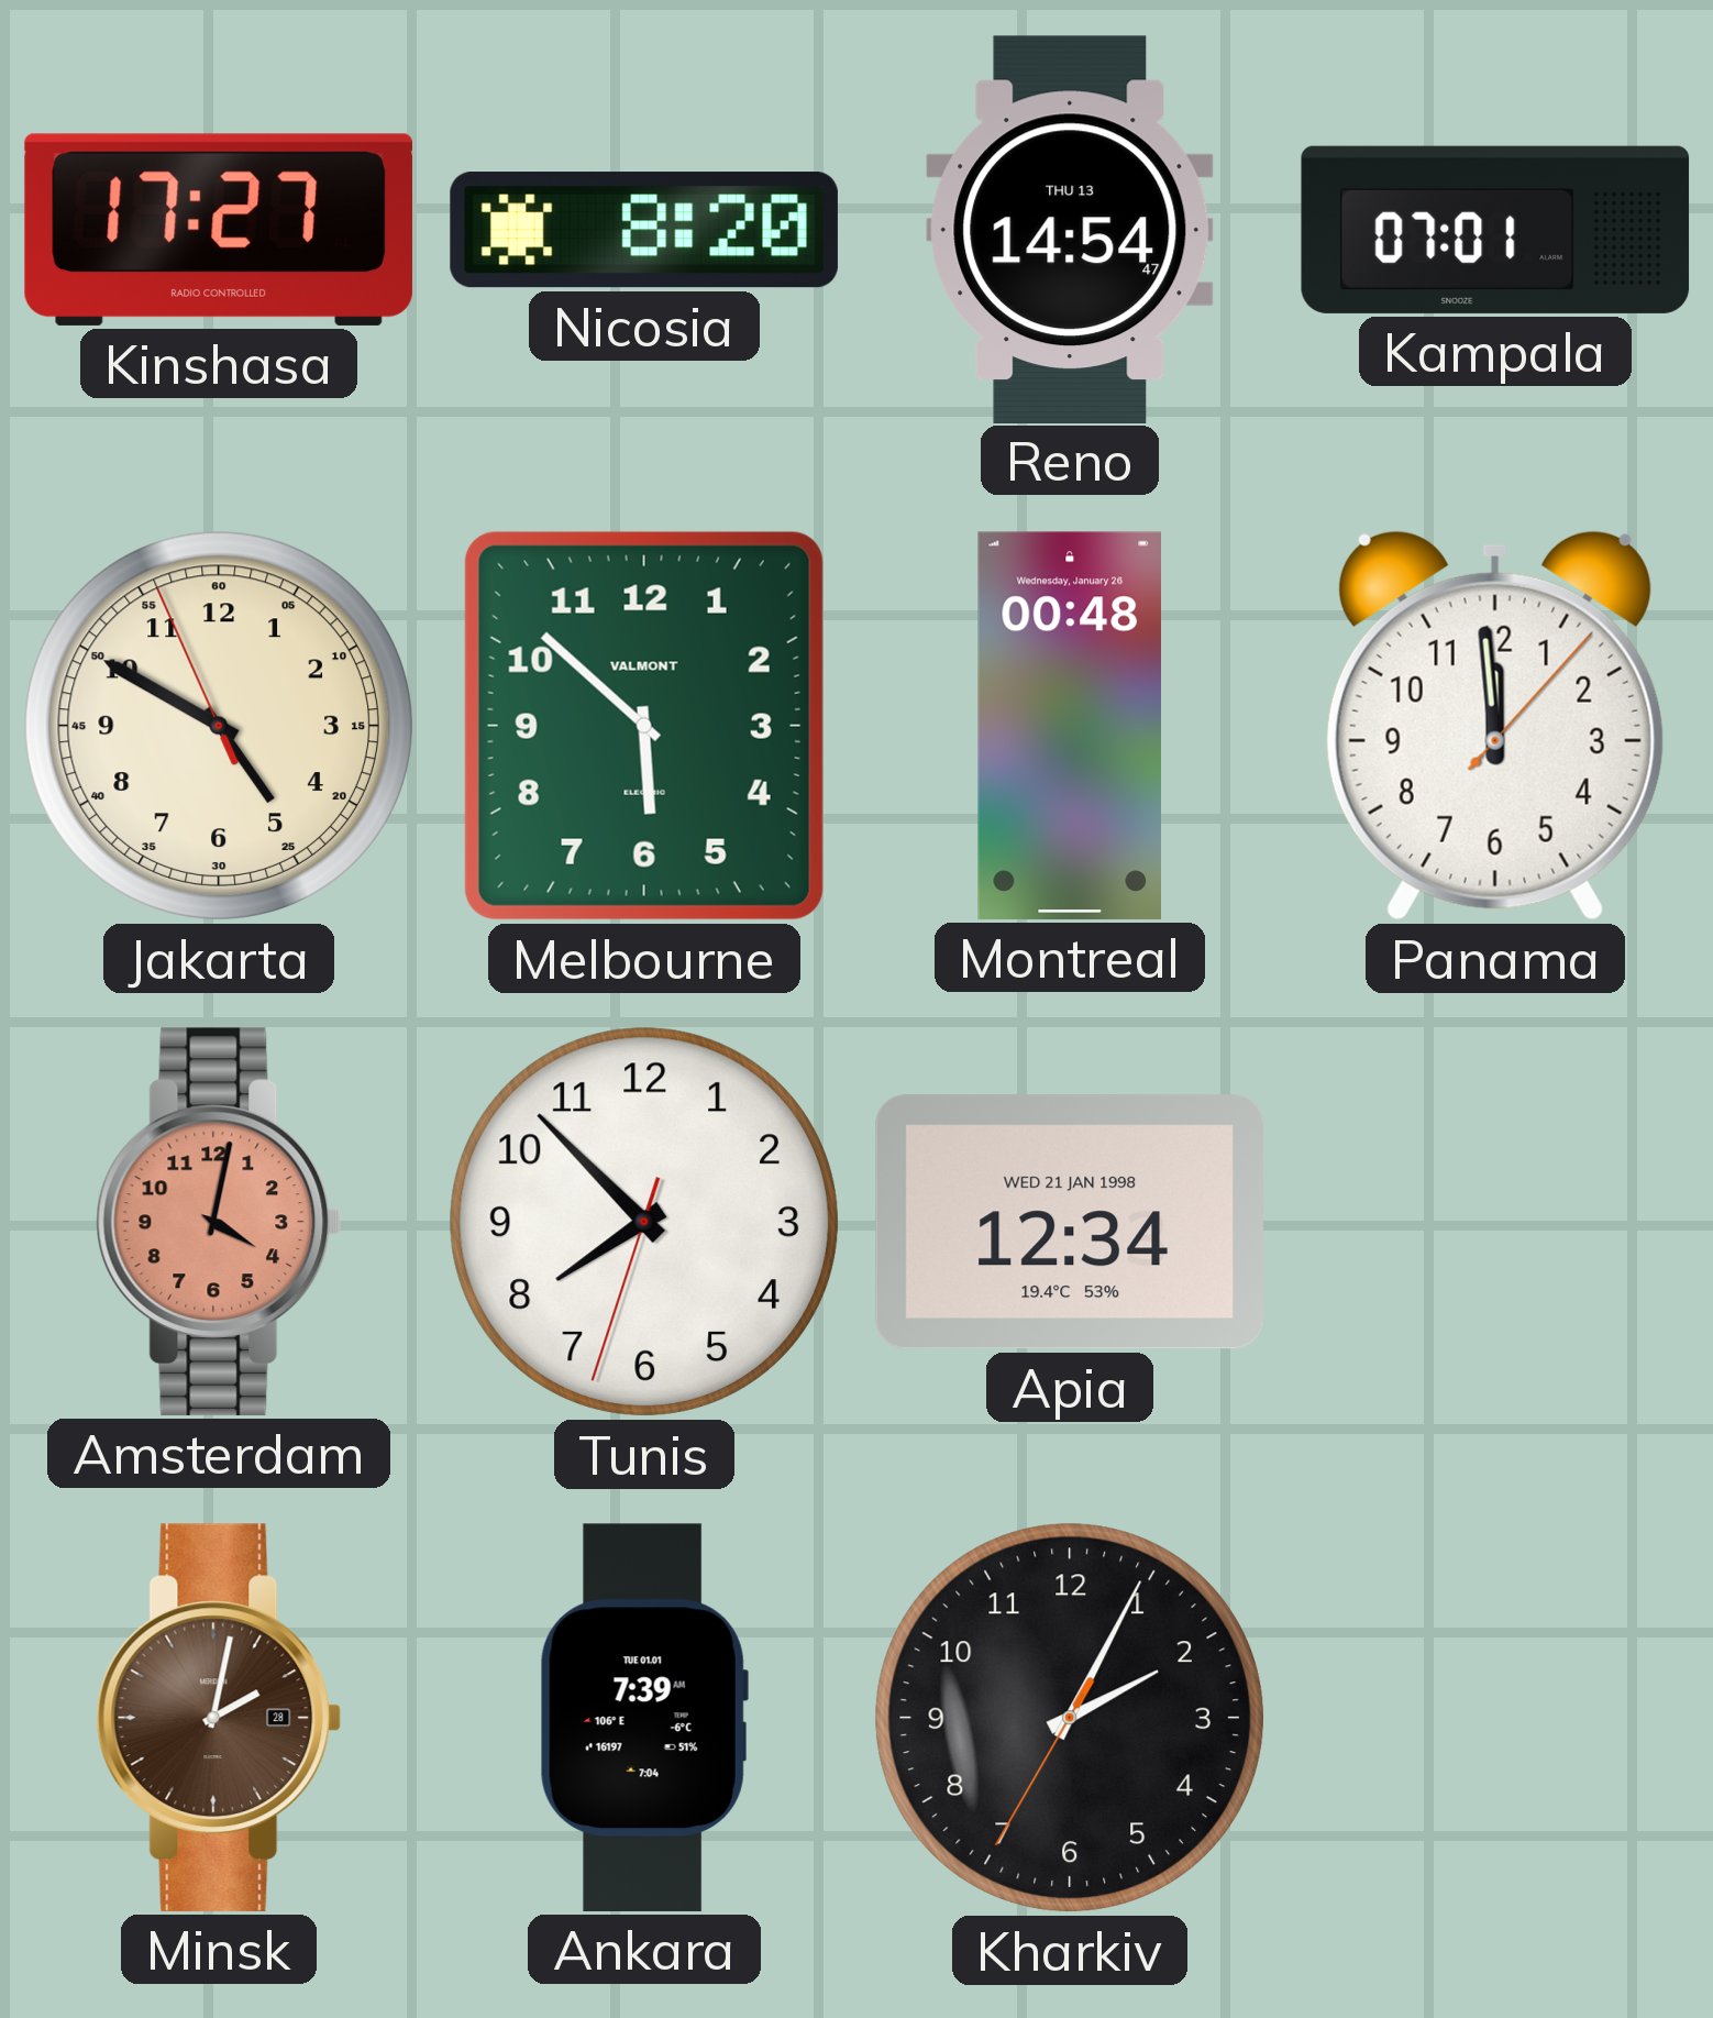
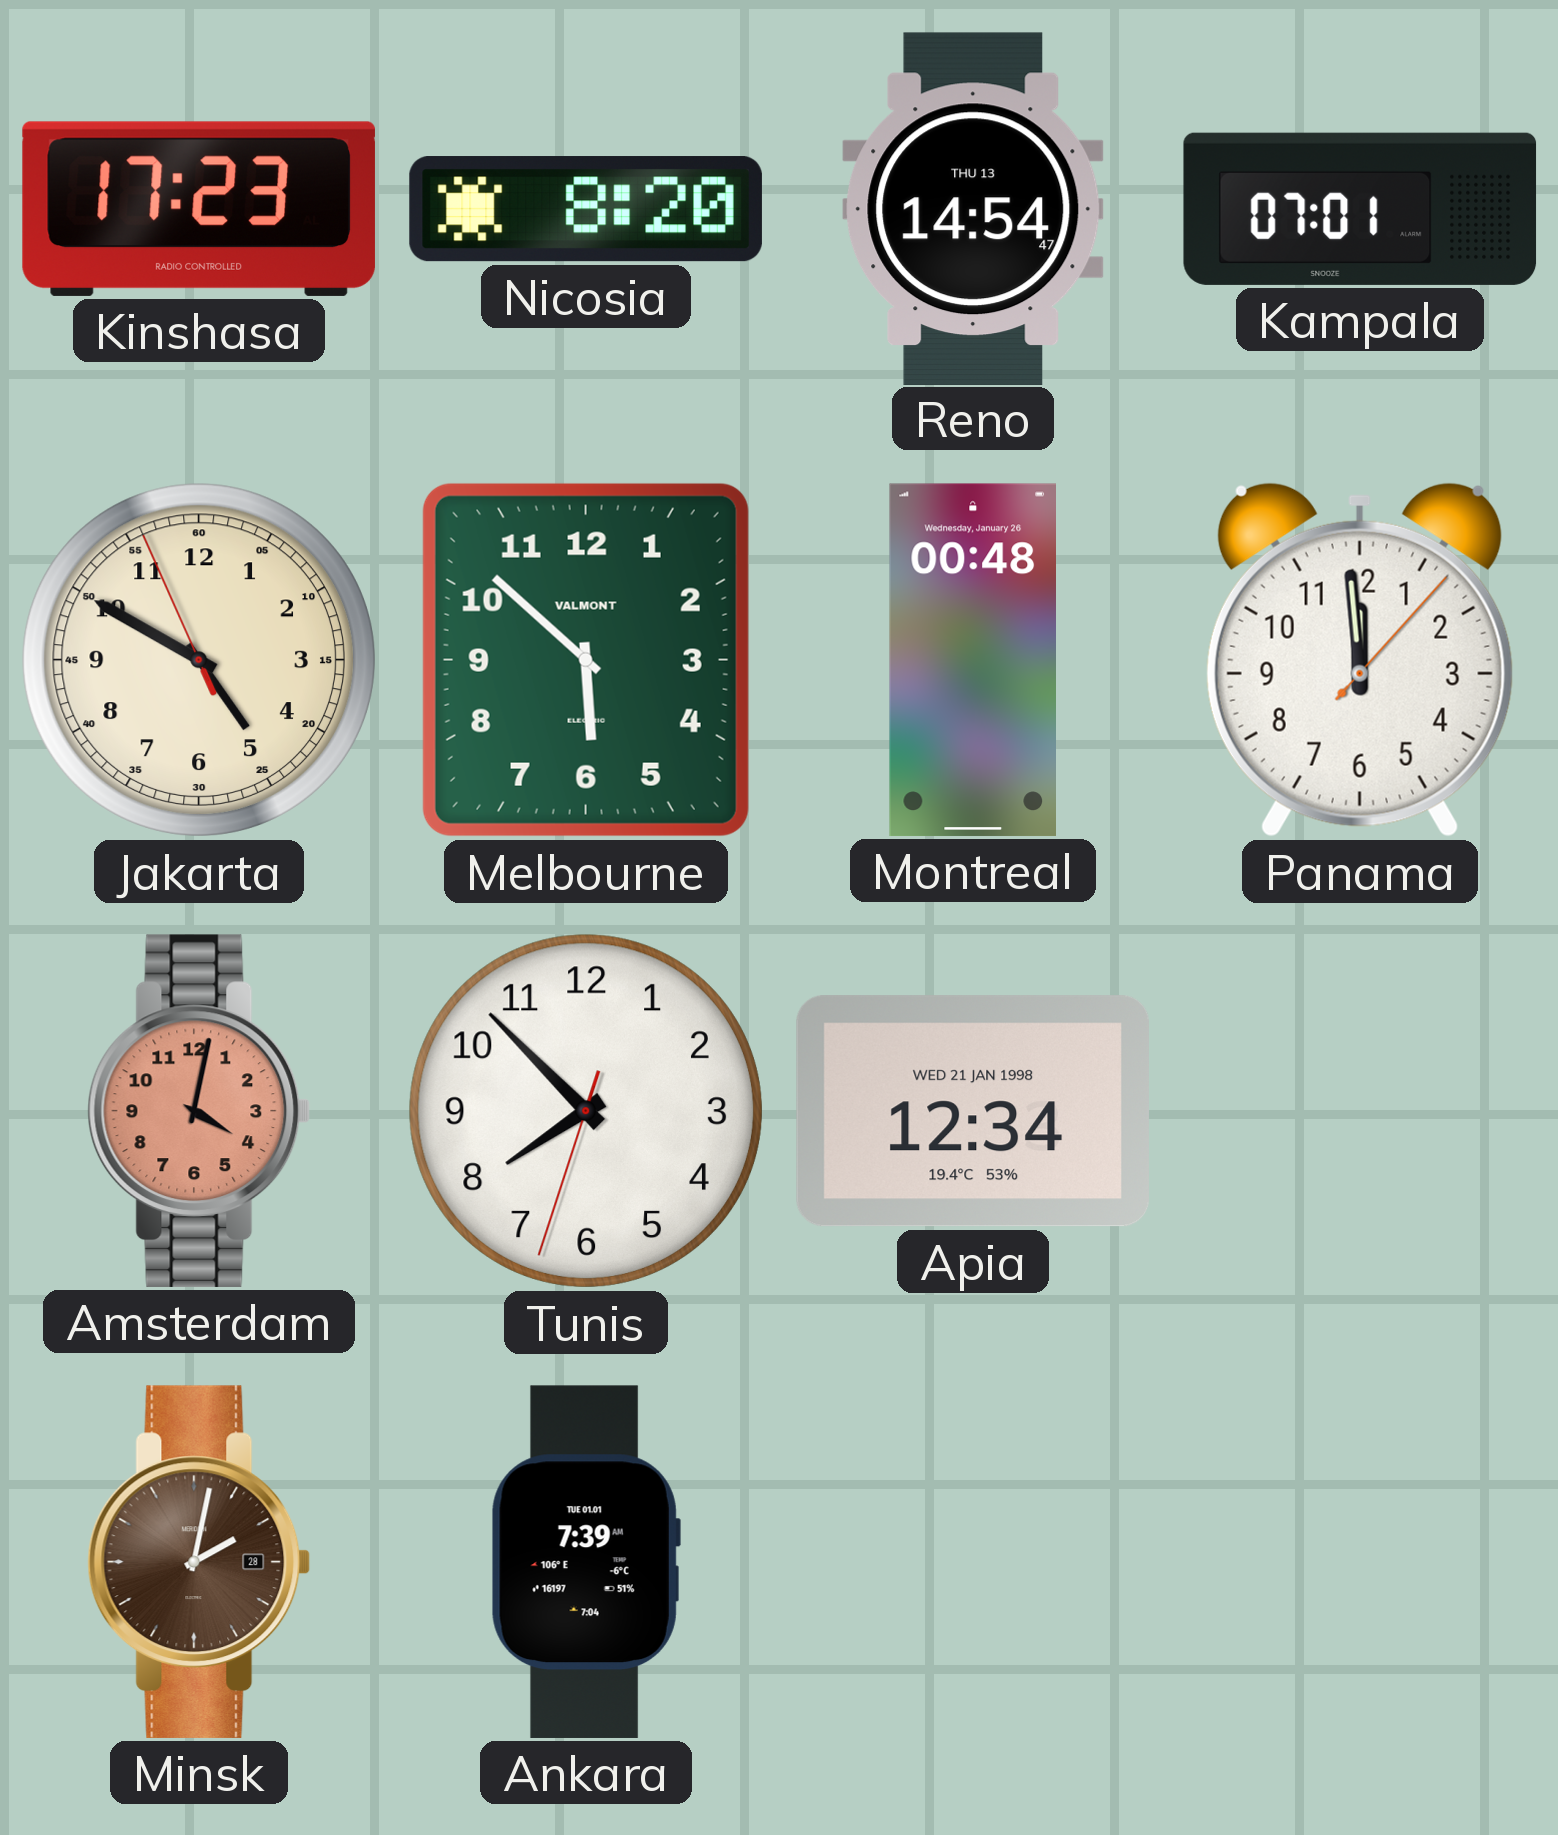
Kinshasa: 17:27 -> 17:23 (199, 209)
Kharkiv: 2:04 -> none (1070, 1718)
